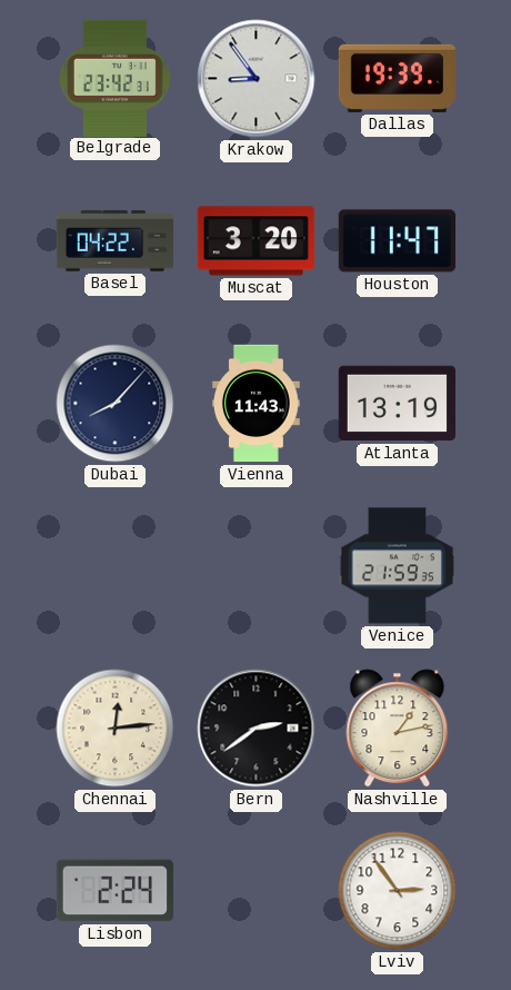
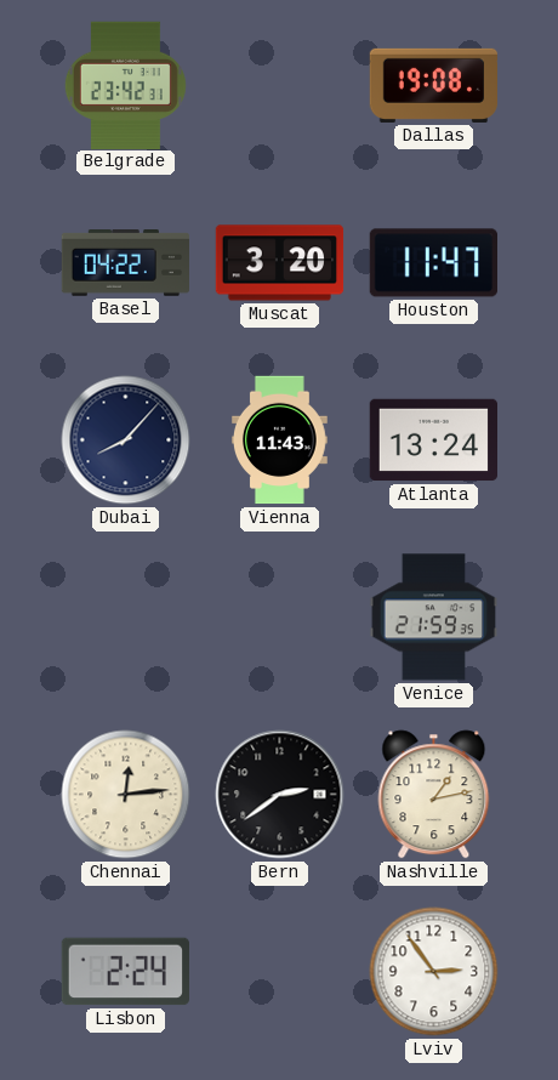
Krakow: 8:54 -> none (257, 79)
Dallas: 19:39 -> 19:08 (434, 85)
Atlanta: 13:19 -> 13:24 (433, 440)
